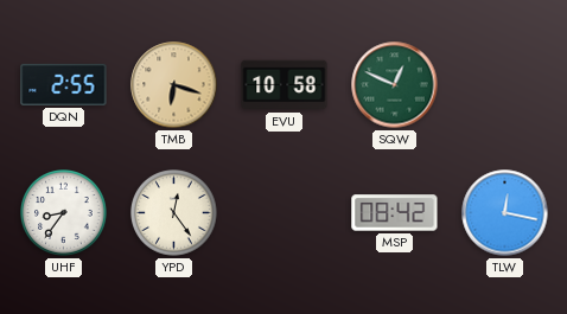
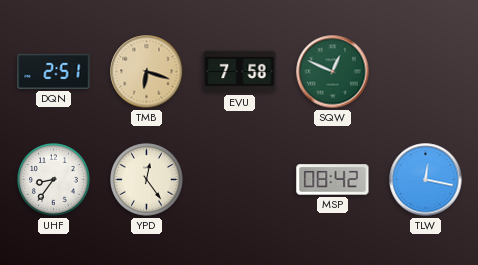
DQN: 2:55 -> 2:51 (54, 71)
EVU: 10:58 -> 7:58 (240, 72)
